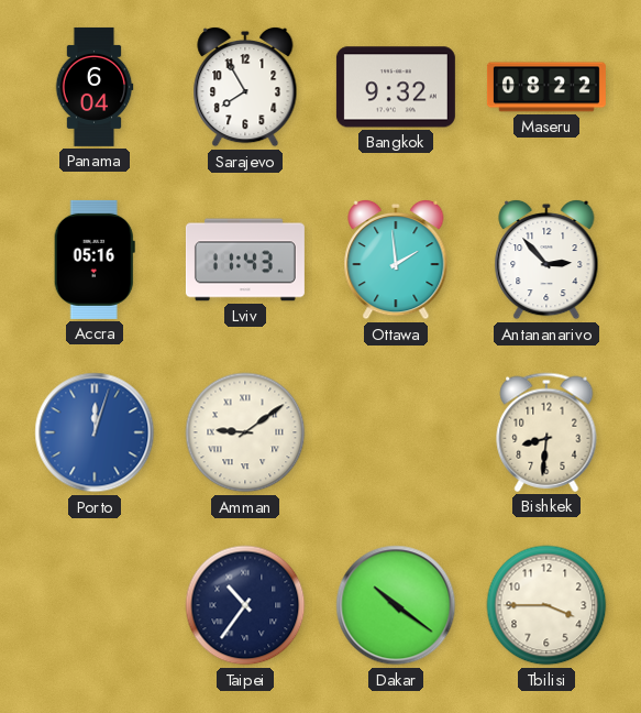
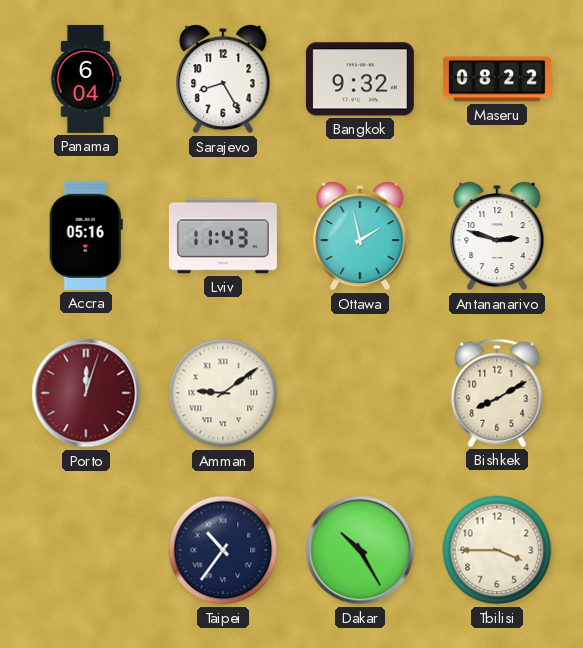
Sarajevo: 7:55 -> 8:25 (223, 79)
Ottawa: 1:59 -> 1:58 (360, 236)
Antananarivo: 2:53 -> 2:48 (497, 236)
Porto dial: blue -> burgundy (86, 393)
Bishkek: 8:31 -> 8:10 (497, 393)
Dakar: 10:21 -> 10:25 (360, 550)
